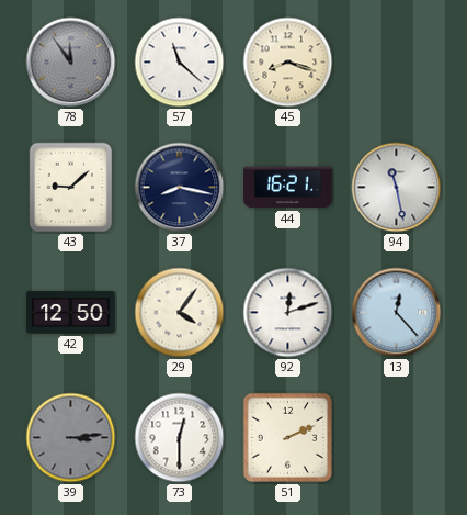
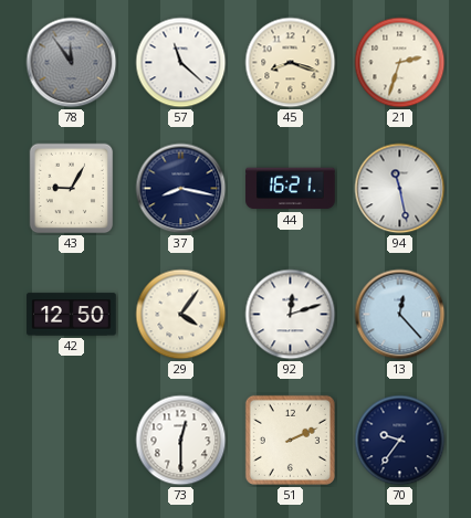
21: none -> 2:33 (400, 63)
43: 9:08 -> 9:05 (72, 189)
39: 3:14 -> none (71, 438)
70: none -> 9:36 (400, 441)
